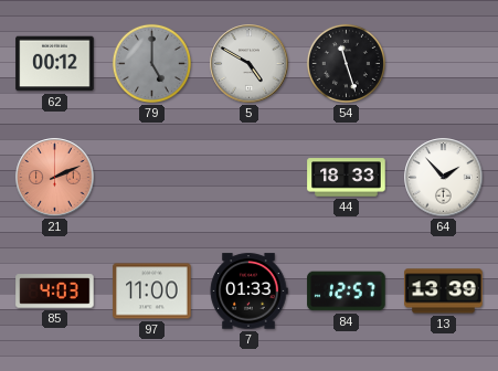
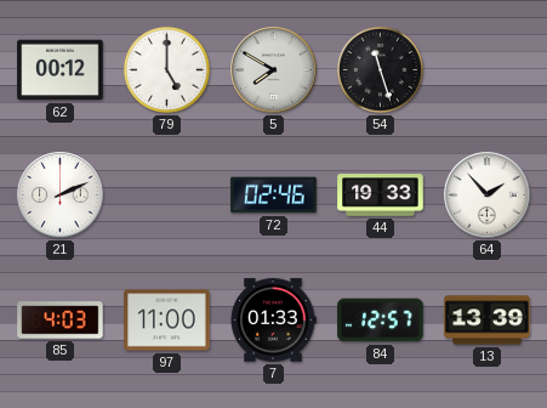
79 dial: grey -> white (166, 69)
5: 4:50 -> 7:50 (274, 70)
21 dial: salmon -> white (61, 195)
72: none -> 02:46 (274, 195)
44: 18:33 -> 19:33 (381, 195)
